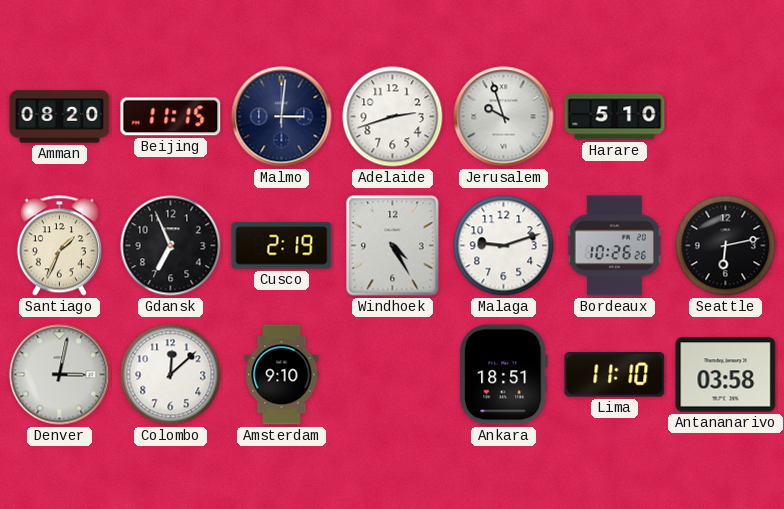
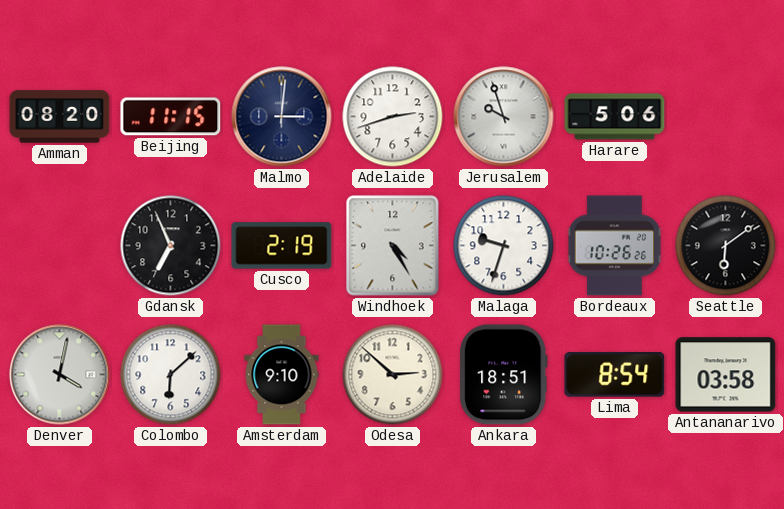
Harare: 5:10 -> 5:06 (615, 117)
Santiago: 1:34 -> none (59, 246)
Malaga: 9:12 -> 9:33 (504, 246)
Seattle: 6:13 -> 6:09 (726, 246)
Denver: 3:02 -> 4:02 (60, 375)
Colombo: 12:08 -> 6:08 (171, 375)
Odesa: none -> 2:52 (393, 375)
Lima: 11:10 -> 8:54 (615, 375)
